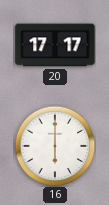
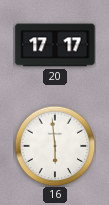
16: 6:00 -> 5:59 (55, 146)
